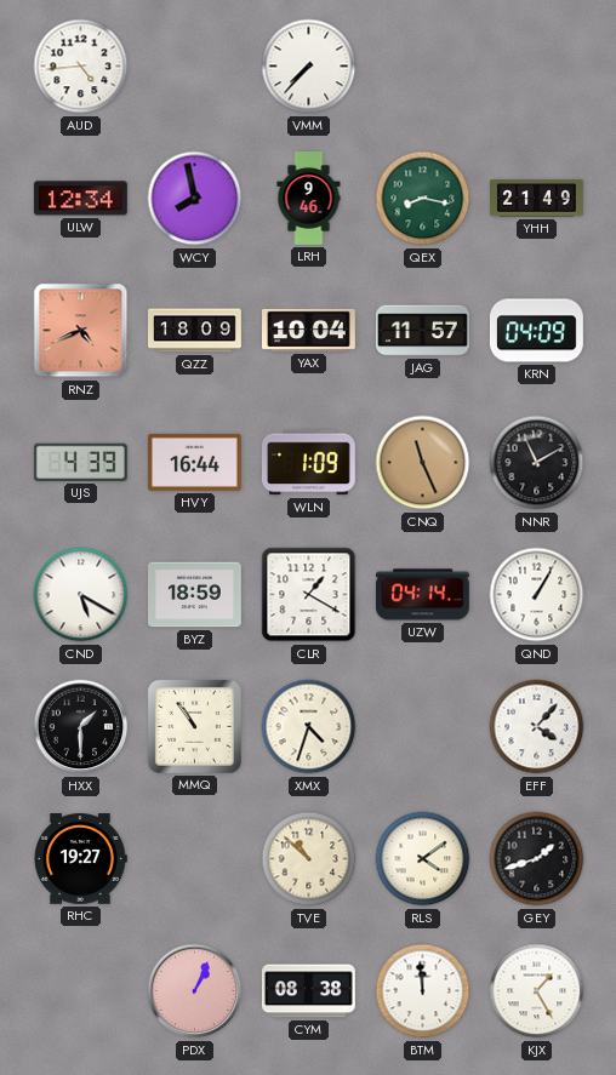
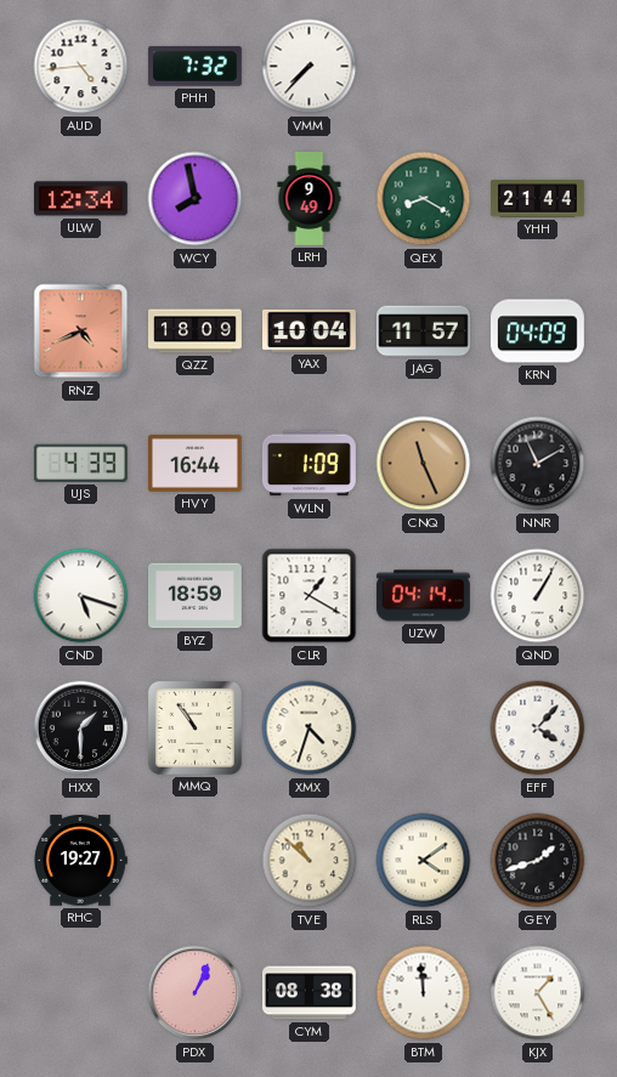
PHH: none -> 7:32 (194, 67)
LRH: 9:46 -> 9:49 (310, 199)
QEX: 8:17 -> 8:20 (424, 199)
YHH: 21:49 -> 21:44 (538, 199)
CND: 5:20 -> 5:18 (81, 596)
